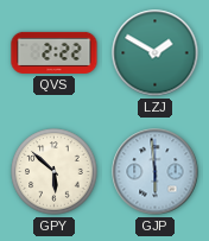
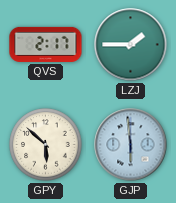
QVS: 2:22 -> 2:17 (46, 44)
LZJ: 1:50 -> 1:45 (131, 45)
